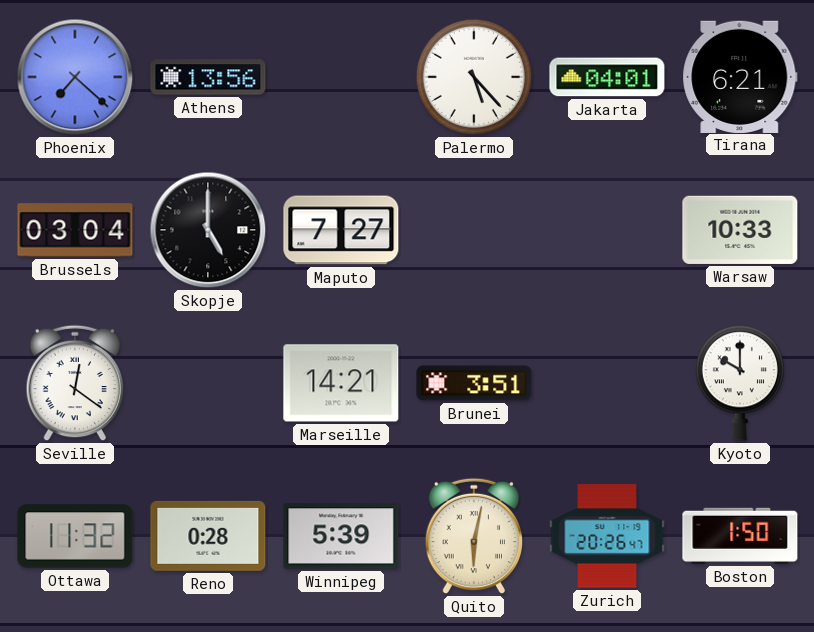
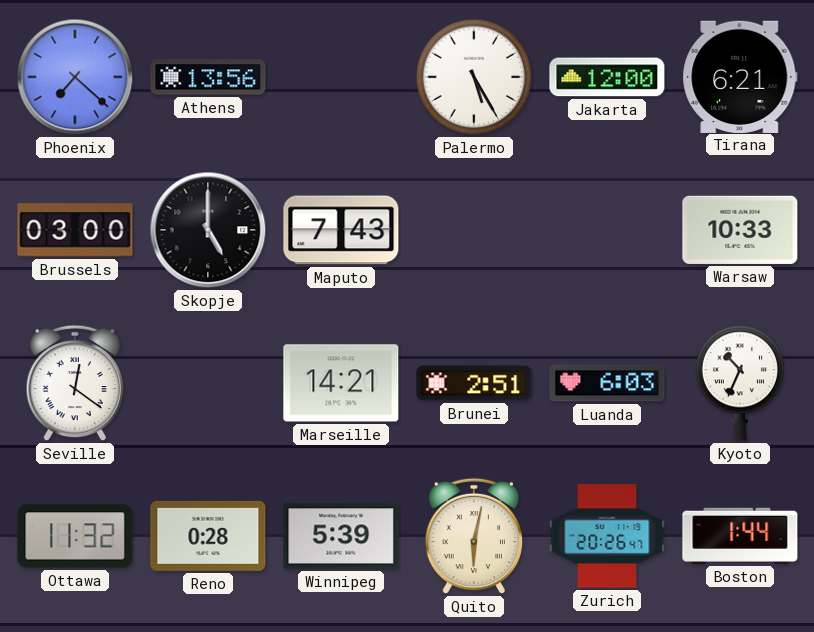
Palermo: 5:23 -> 5:25 (474, 77)
Jakarta: 04:01 -> 12:00 (607, 77)
Brussels: 03:04 -> 03:00 (75, 230)
Maputo: 7:27 -> 7:43 (341, 230)
Brunei: 3:51 -> 2:51 (474, 383)
Luanda: none -> 6:03 (607, 383)
Kyoto: 10:00 -> 10:34 (740, 383)
Boston: 1:50 -> 1:44 (740, 536)
